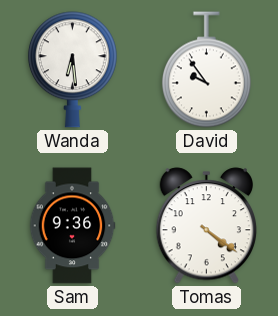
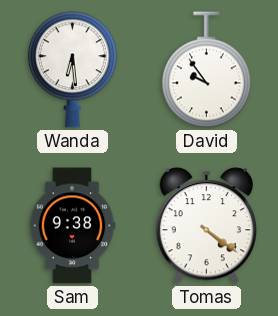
Sam: 9:36 -> 9:38 (72, 226)
